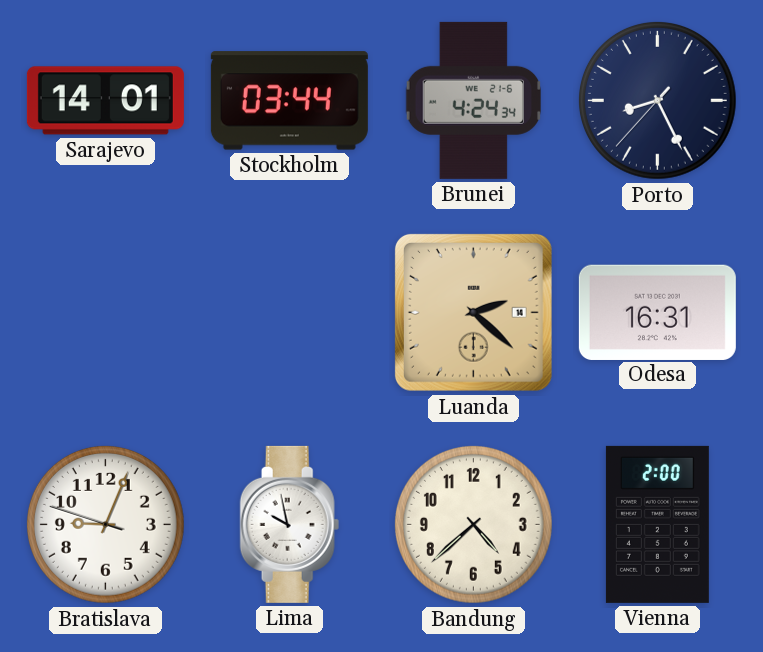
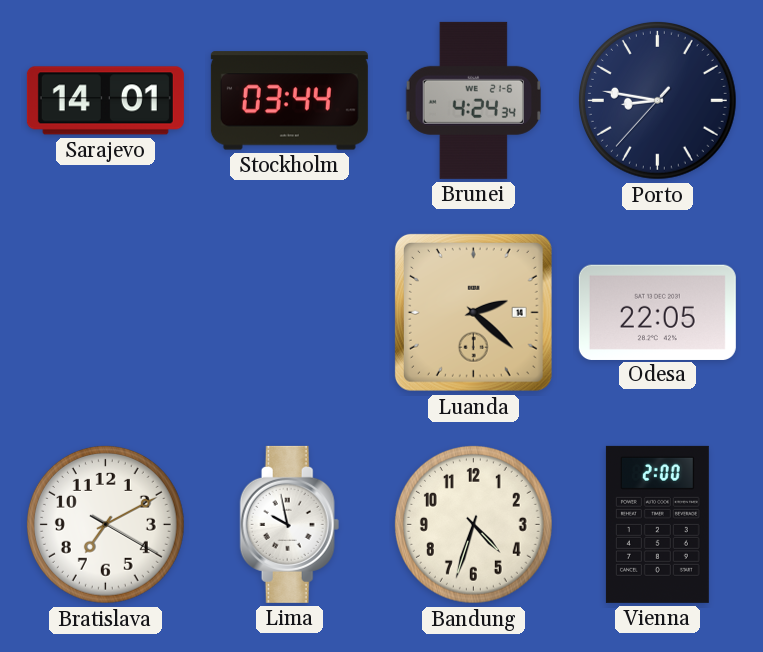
Porto: 8:25 -> 8:46 (657, 100)
Odesa: 16:31 -> 22:05 (657, 312)
Bratislava: 9:03 -> 7:10 (105, 524)
Bandung: 4:38 -> 4:33 (473, 524)
